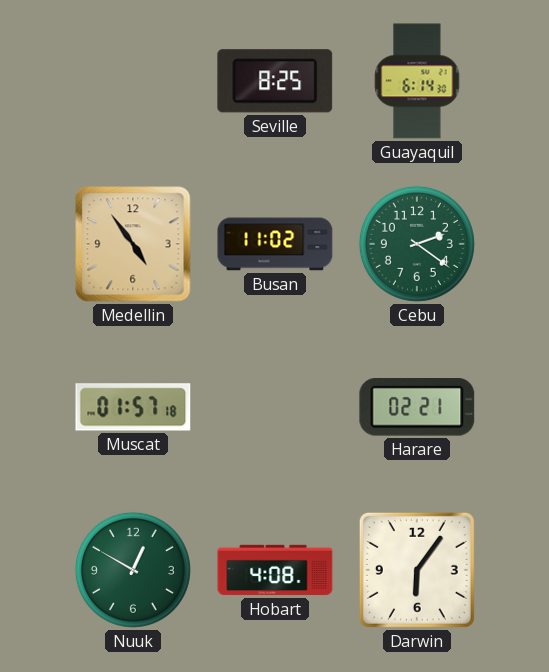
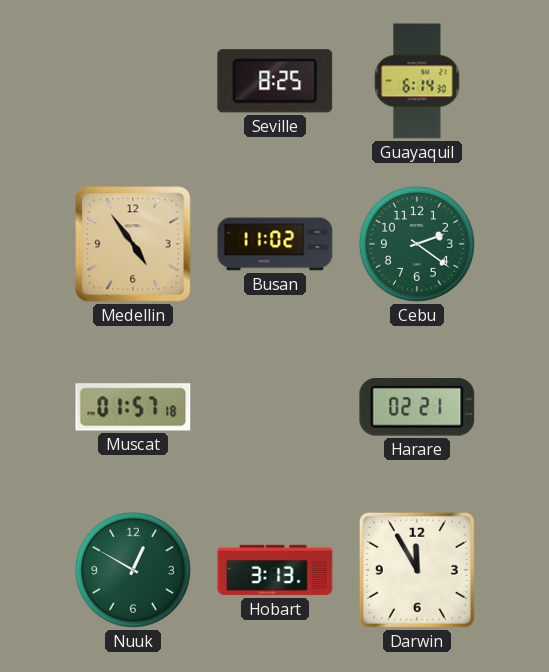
Hobart: 4:08 -> 3:13 (275, 570)
Darwin: 6:06 -> 11:55 (417, 570)
